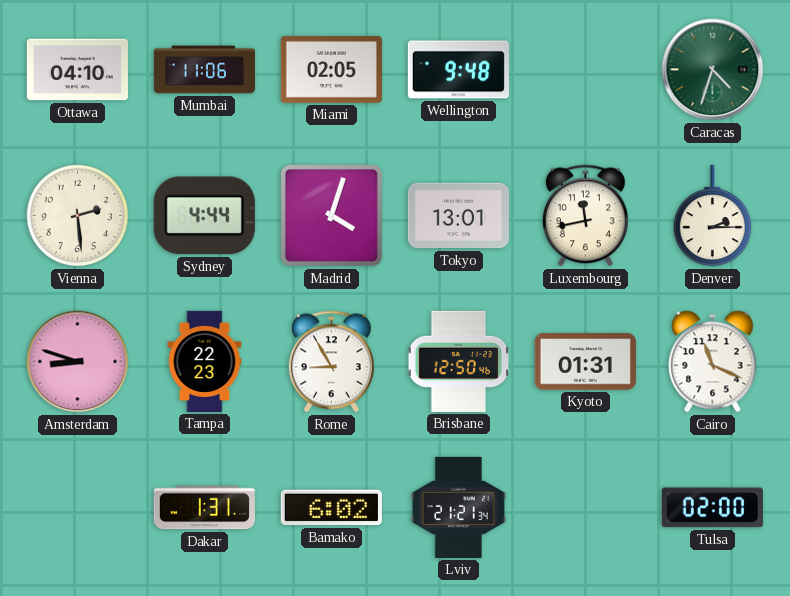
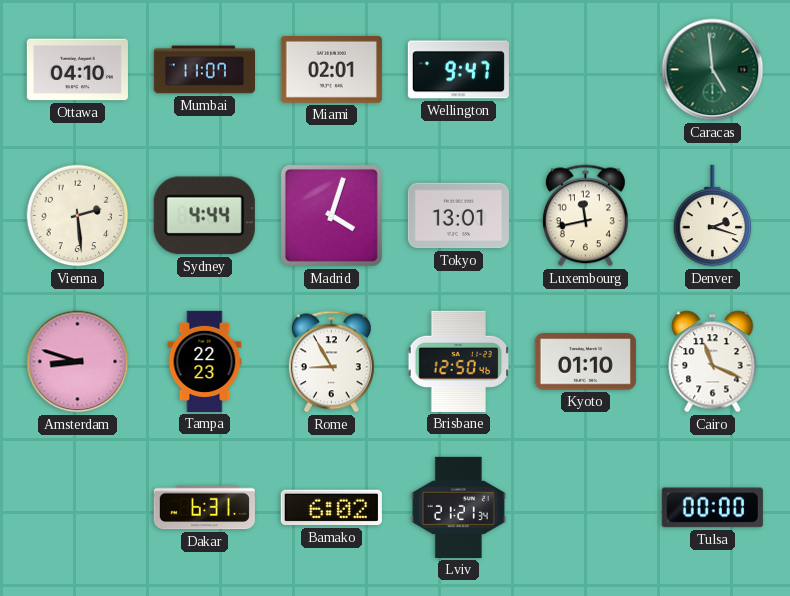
Mumbai: 11:06 -> 11:07 (204, 70)
Miami: 02:05 -> 02:01 (331, 69)
Wellington: 9:48 -> 9:47 (458, 70)
Caracas: 4:33 -> 4:59 (713, 70)
Denver: 2:15 -> 2:18 (713, 216)
Kyoto: 01:31 -> 01:10 (585, 362)
Dakar: 1:31 -> 6:31 (204, 508)
Tulsa: 02:00 -> 00:00 (712, 508)
